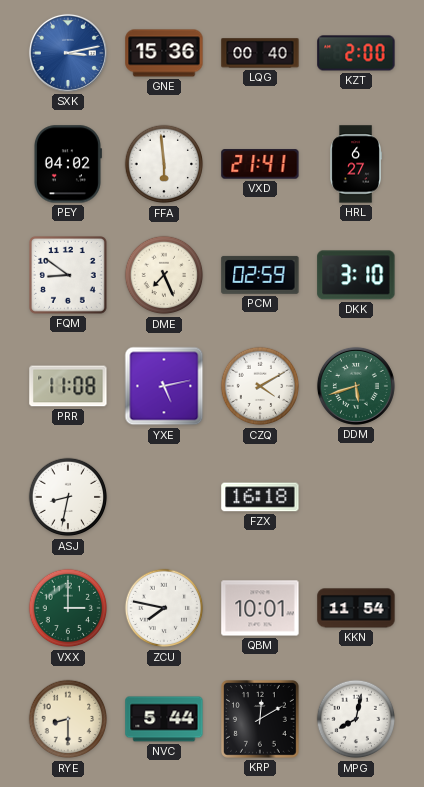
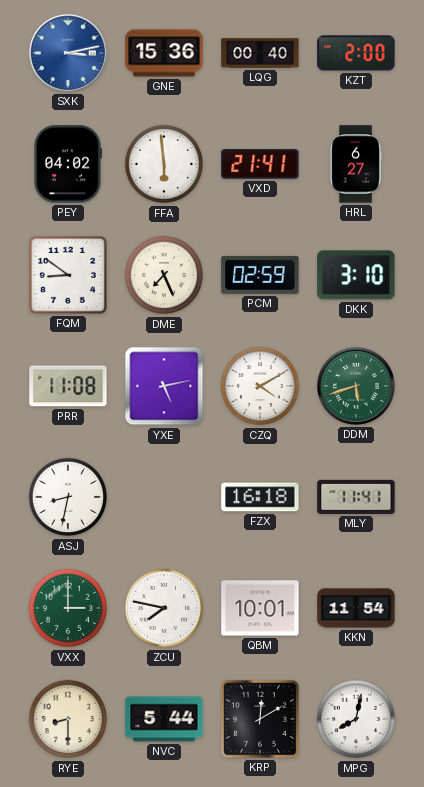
MLY: none -> 11:41 (356, 497)
